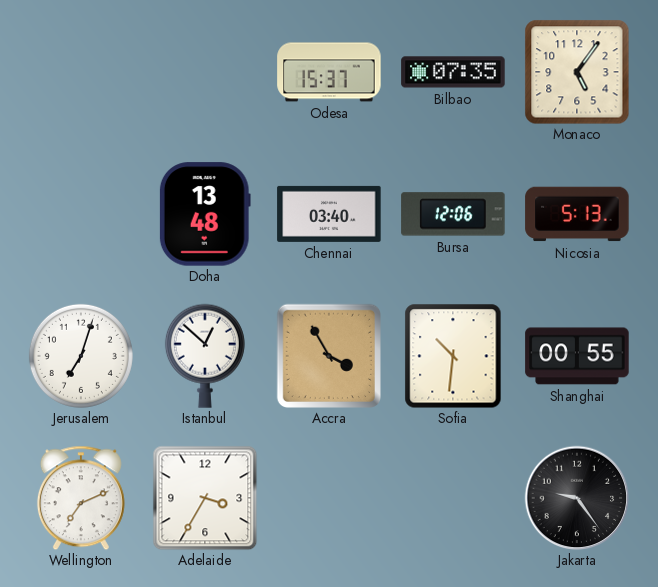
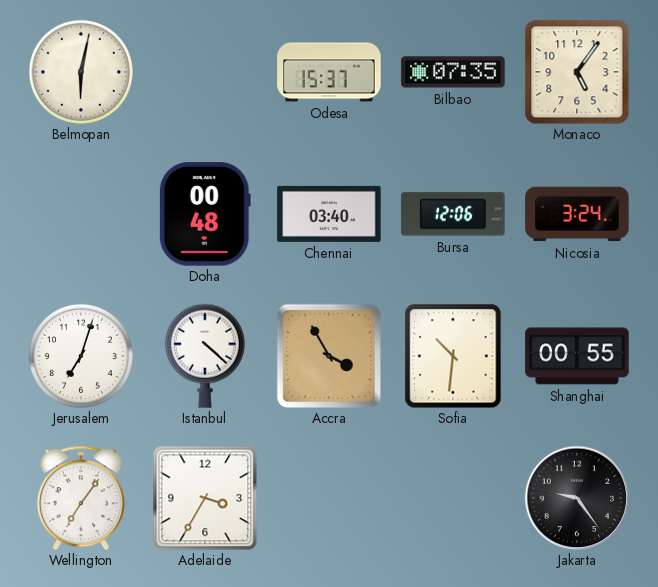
Belmopan: none -> 6:02 (81, 72)
Doha: 13:48 -> 00:48 (205, 214)
Nicosia: 5:13 -> 3:24 (577, 214)
Istanbul: 12:52 -> 4:22 (205, 356)
Wellington: 7:11 -> 7:06 (81, 498)
